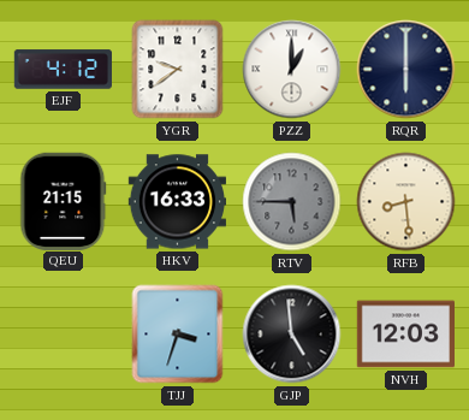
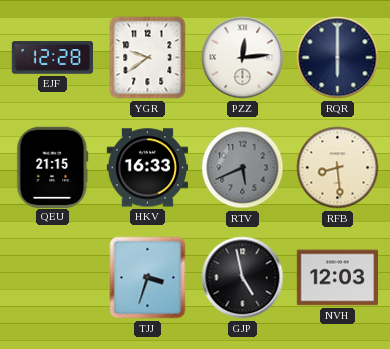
EJF: 4:12 -> 12:28 (52, 58)
PZZ: 1:00 -> 12:14 (243, 58)
RTV: 5:45 -> 5:41 (243, 168)
GJP: 4:59 -> 4:58 (243, 278)
